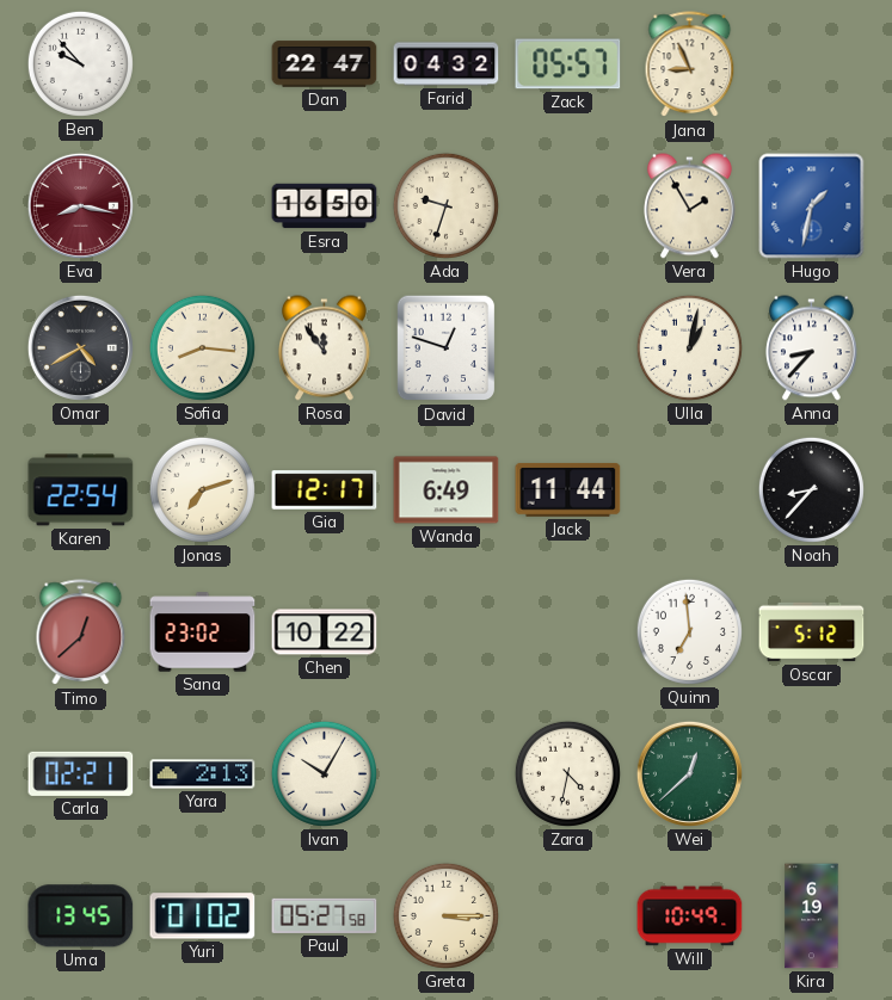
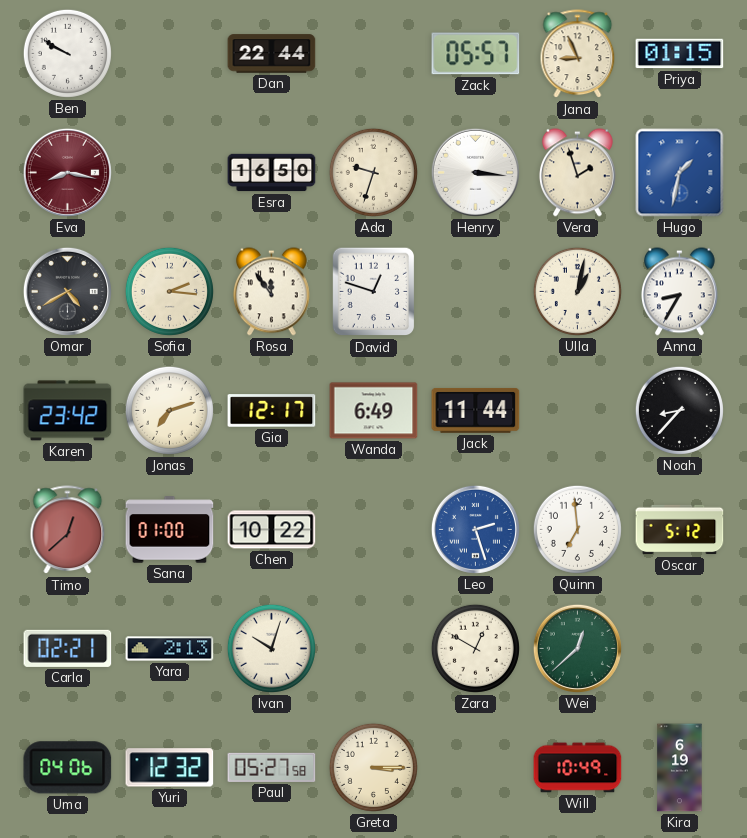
Ben: 9:53 -> 9:50 (67, 53)
Dan: 22:47 -> 22:44 (272, 54)
Farid: 04:32 -> none (447, 64)
Priya: none -> 01:15 (680, 54)
Henry: none -> 3:16 (475, 172)
Vera: 1:55 -> 1:57 (577, 173)
Sofia: 8:16 -> 2:16 (169, 291)
Anna: 8:37 -> 8:35 (679, 292)
Karen: 22:54 -> 23:42 (68, 411)
Sana: 23:02 -> 01:00 (170, 530)
Leo: none -> 2:27 (475, 529)
Ivan: 10:05 -> 10:03 (271, 648)
Zara: 4:32 -> 12:50 (475, 648)
Uma: 13:45 -> 04:06 (68, 768)
Yuri: 01:02 -> 12:32 (170, 768)
